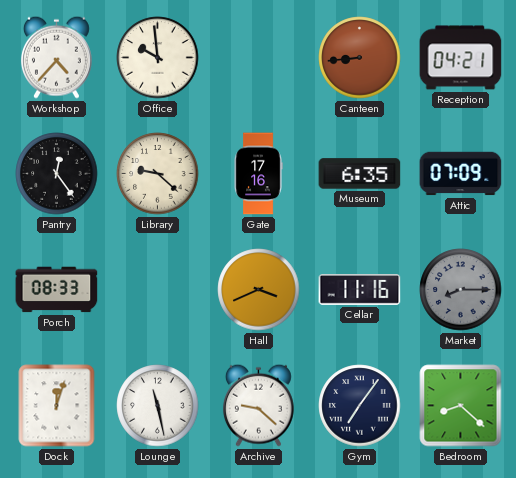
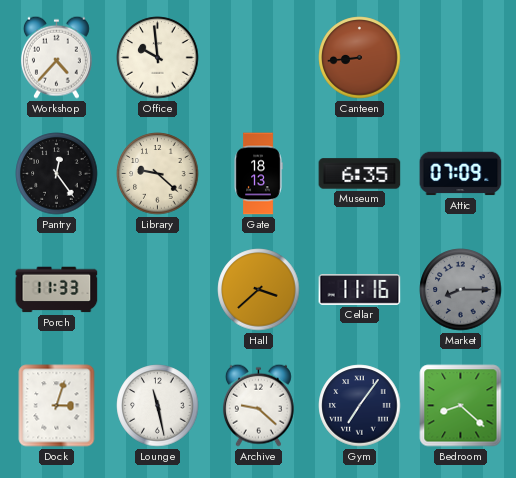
Reception: 04:21 -> none (461, 58)
Gate: 17:16 -> 18:13 (258, 174)
Porch: 08:33 -> 11:33 (57, 290)
Hall: 3:41 -> 3:38 (259, 290)
Dock: 12:03 -> 3:03 (57, 406)
